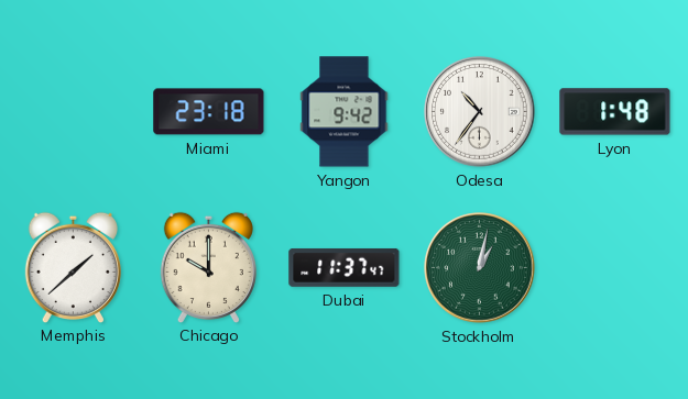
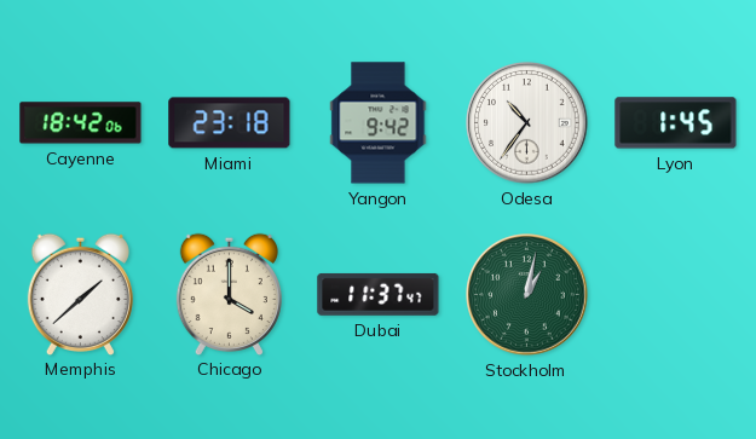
Cayenne: none -> 18:42 (81, 123)
Lyon: 1:48 -> 1:45 (676, 123)
Chicago: 10:00 -> 4:00 (229, 294)
